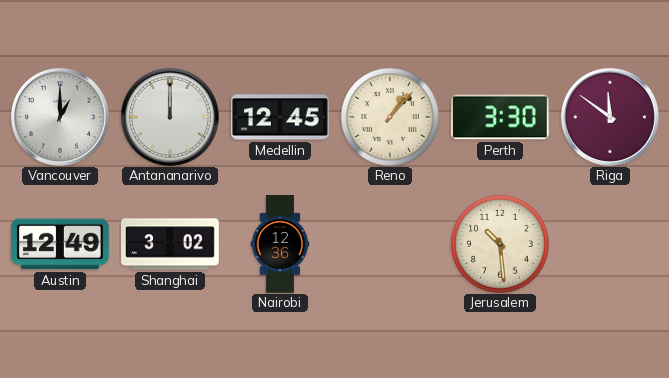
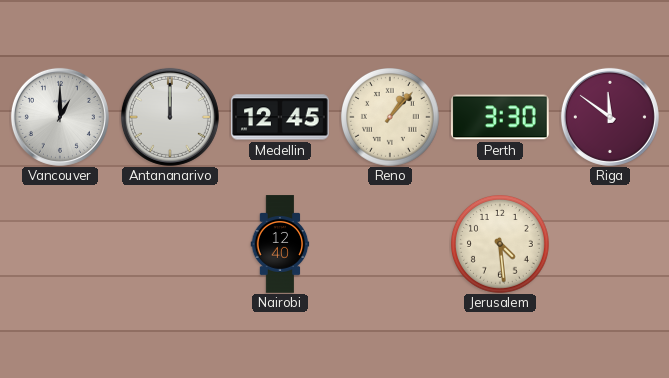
Austin: 12:49 -> none (60, 244)
Shanghai: 3:02 -> none (170, 244)
Nairobi: 12:36 -> 12:40 (280, 244)
Jerusalem: 10:29 -> 4:29 (501, 245)
